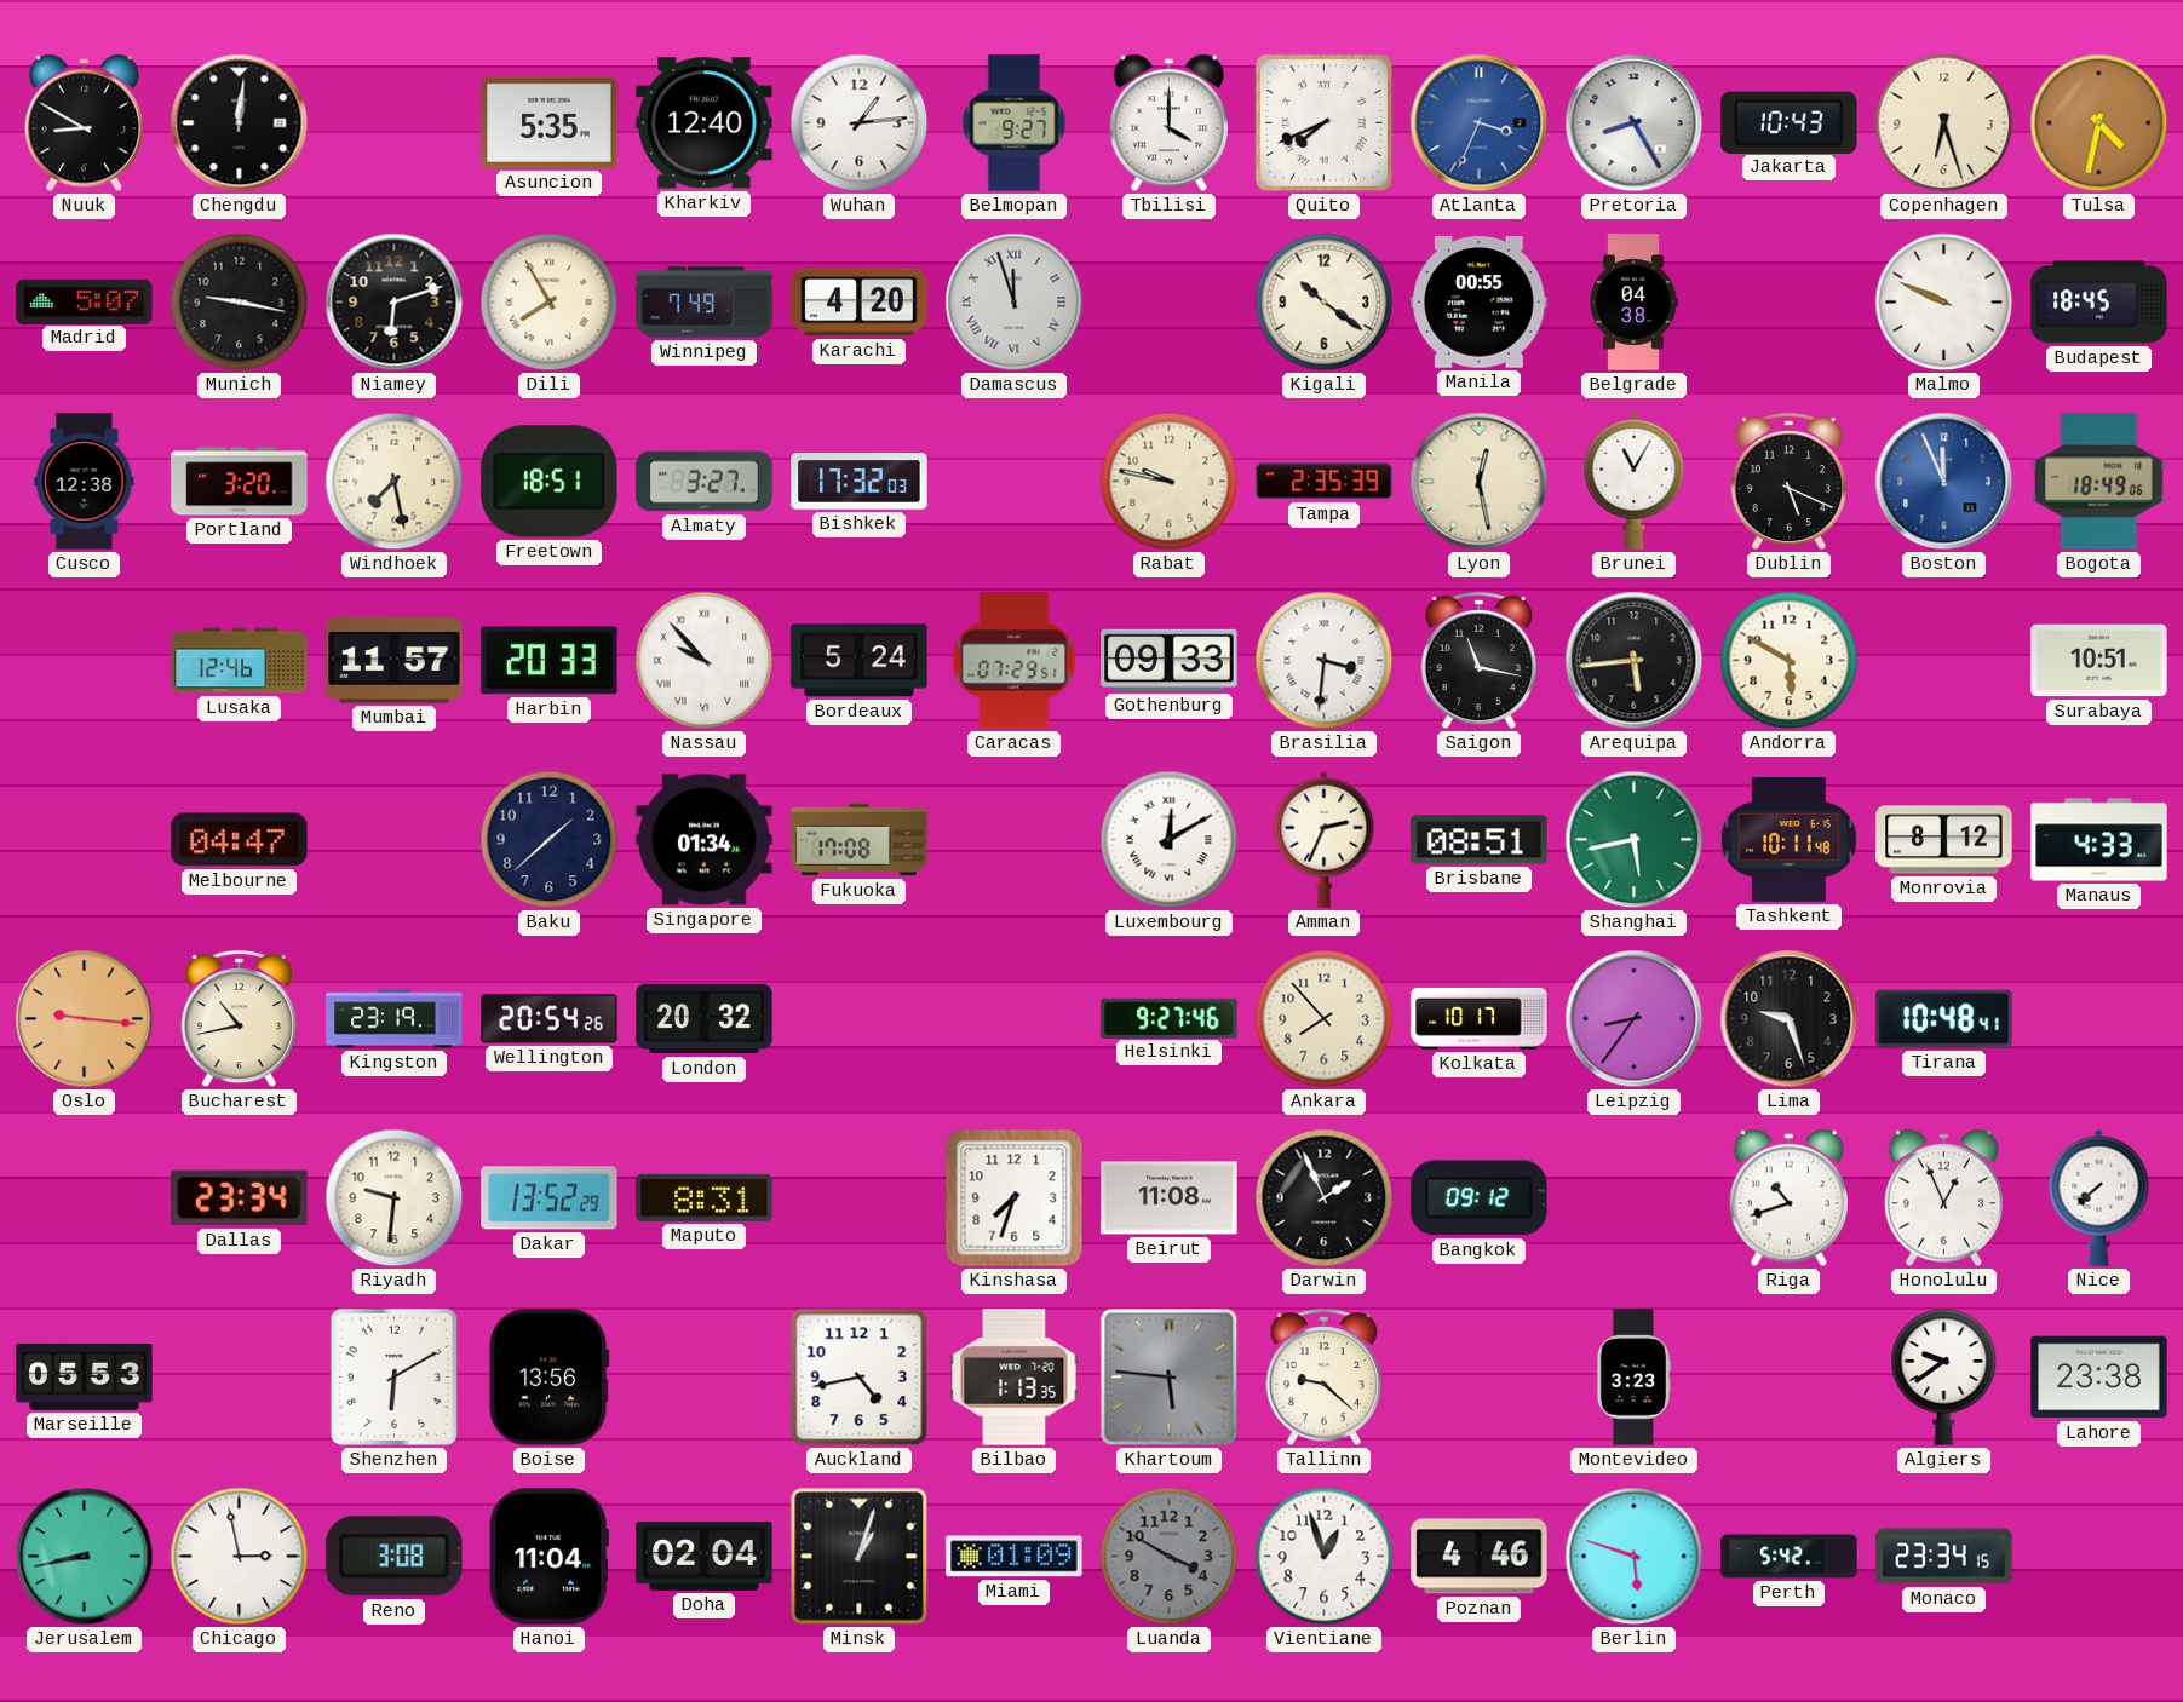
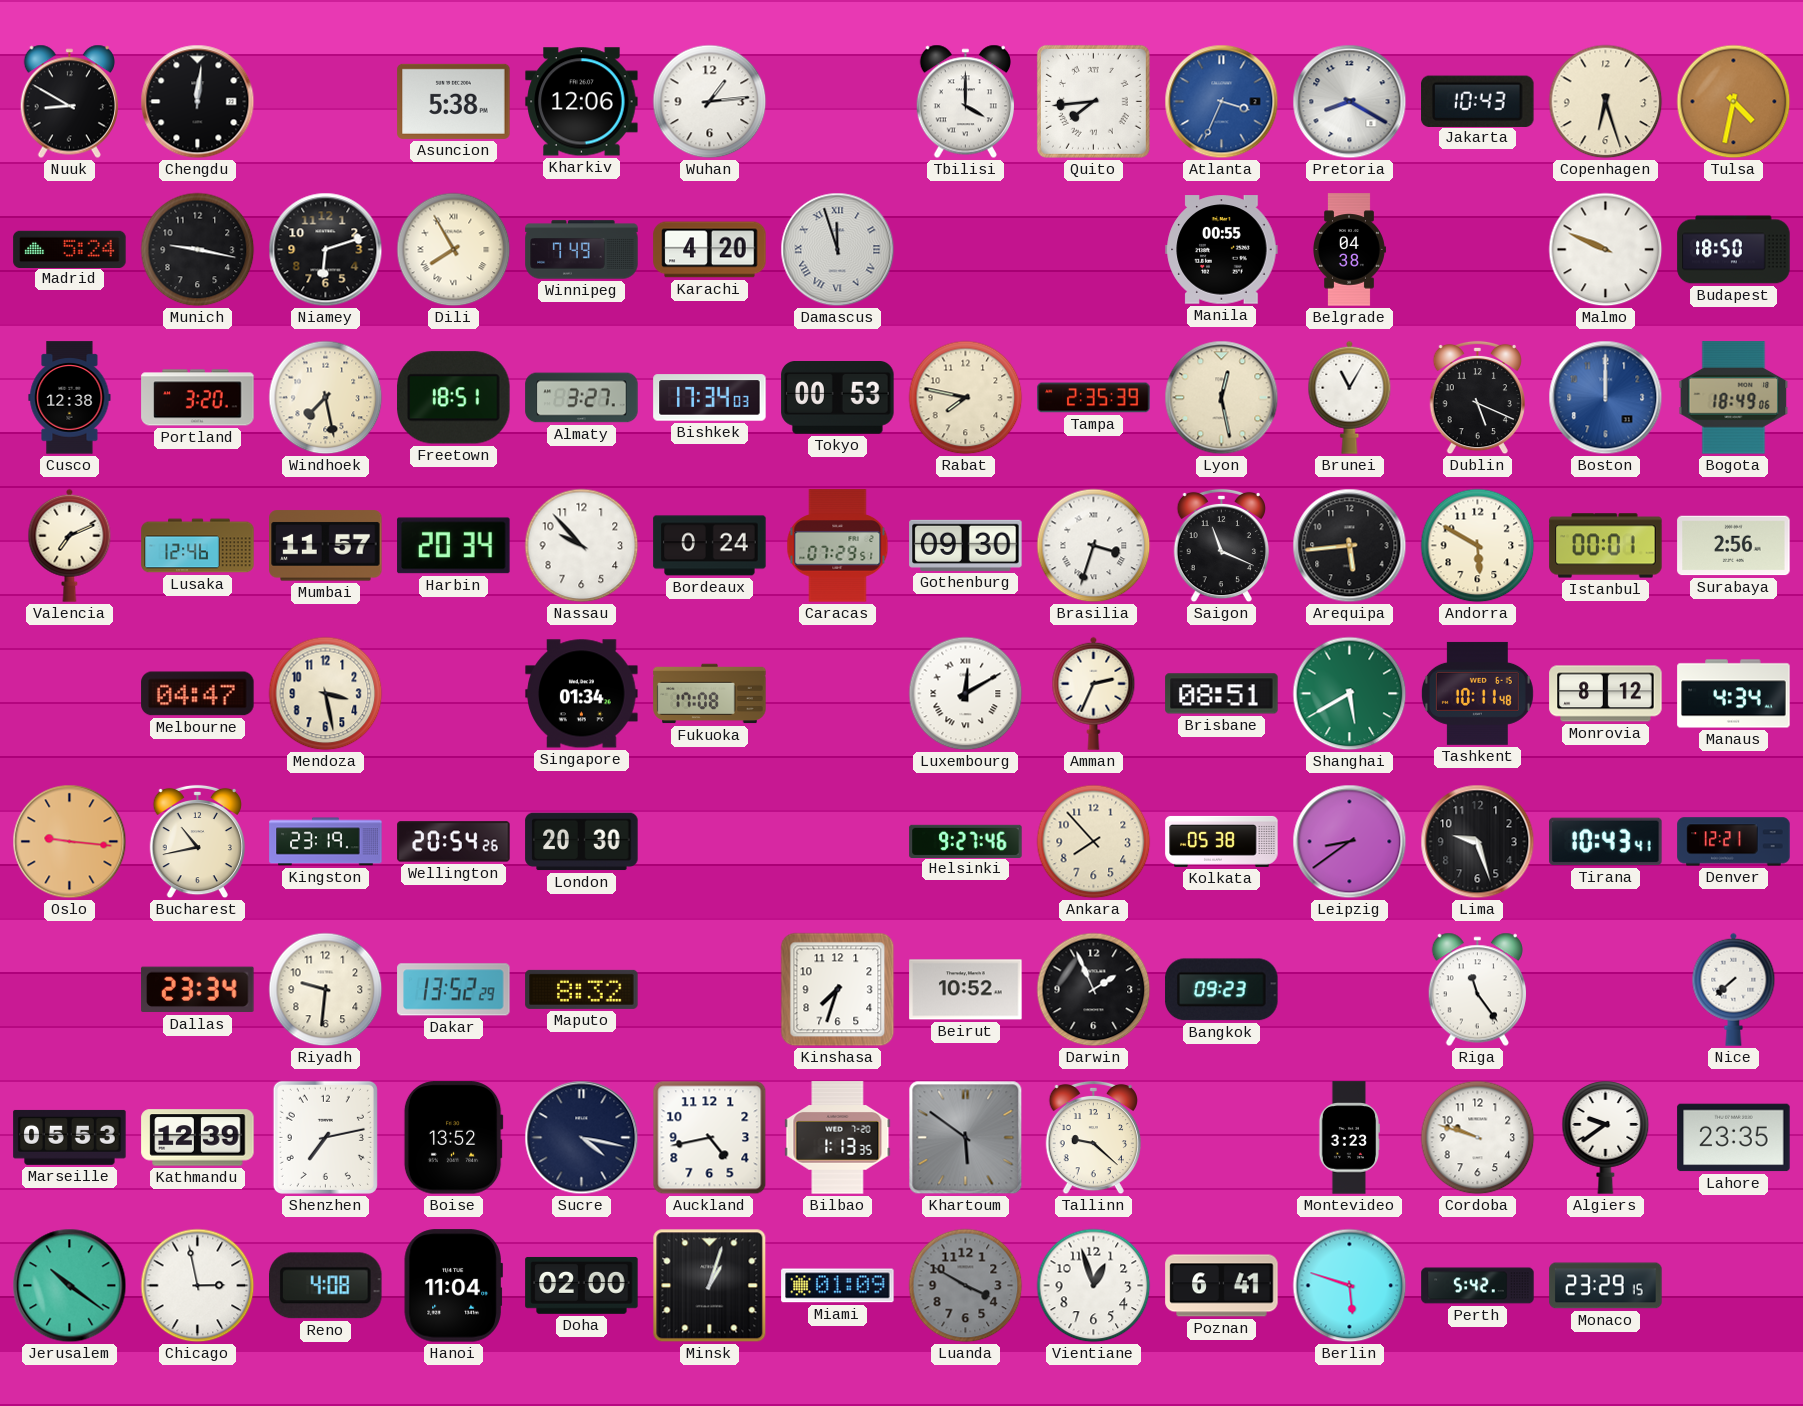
Asuncion: 5:35 -> 5:38 (454, 101)
Kharkiv: 12:40 -> 12:06 (582, 102)
Belmopan: 9:27 -> none (1015, 123)
Quito: 7:41 -> 7:44 (1093, 101)
Pretoria: 8:25 -> 8:20 (1350, 102)
Madrid: 5:07 -> 5:24 (70, 249)
Kigali: 10:21 -> none (1325, 303)
Budapest: 18:45 -> 18:50 (1734, 250)
Bishkek: 17:32 -> 17:34 (710, 398)
Tokyo: none -> 00:53 (838, 398)
Rabat: 9:47 -> 7:47 (966, 398)
Boston: 11:56 -> 12:00 (1606, 398)
Valencia: none -> 7:11 (70, 545)
Harbin: 20:33 -> 20:34 (454, 546)
Nassau numerals: Roman -> Arabic (582, 546)
Bordeaux: 5:24 -> 0:24 (710, 546)
Gothenburg: 09:33 -> 09:30 (966, 545)
Brasilia: 3:31 -> 3:33 (1094, 546)
Saigon: 11:17 -> 11:19 (1221, 546)
Istanbul: none -> 00:01 (1606, 546)
Surabaya: 10:51 -> 2:56 (1734, 546)
Mendoza: none -> 3:28 (326, 694)
Baku: 1:38 -> none (550, 840)
Shanghai: 5:43 -> 5:40 (1350, 694)
Manaus: 4:33 -> 4:34 (1734, 694)
London: 20:32 -> 20:30 (582, 842)
Kolkata: 10:17 -> 05:38 (1222, 841)
Leipzig: 8:36 -> 8:39 (1350, 842)
Tirana: 10:48 -> 10:43 (1606, 842)
Denver: none -> 12:21 (1734, 842)
Maputo: 8:31 -> 8:32 (582, 989)
Beirut: 11:08 -> 10:52 (966, 990)
Bangkok: 09:12 -> 09:23 (1222, 990)
Riga: 10:42 -> 11:24 (1477, 990)
Honolulu: 12:56 -> none (1943, 1198)
Kathmandu: none -> 12:39 (198, 1138)
Shenzhen: 6:10 -> 7:13 (325, 1137)
Boise: 13:56 -> 13:52 (453, 1138)
Sucre: none -> 4:17 (582, 1138)
Khartoum: 5:46 -> 5:51 (966, 1138)
Cordoba: none -> 9:48 (1478, 1138)
Lahore: 23:38 -> 23:35 (1734, 1138)
Jerusalem: 8:43 -> 10:21 (70, 1286)
Reno: 3:08 -> 4:08 (326, 1286)
Doha: 02:04 -> 02:00 (582, 1285)
Poznan: 4:46 -> 6:41 (1222, 1286)
Monaco: 23:34 -> 23:29 (1606, 1286)
